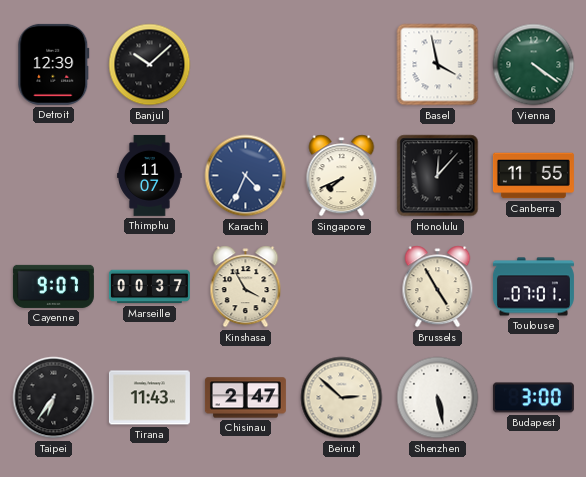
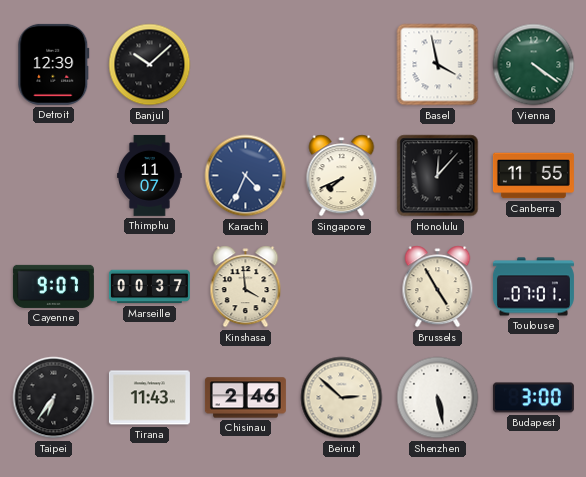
Kinshasa: 3:55 -> 3:59 (246, 287)
Chisinau: 2:47 -> 2:46 (245, 398)
